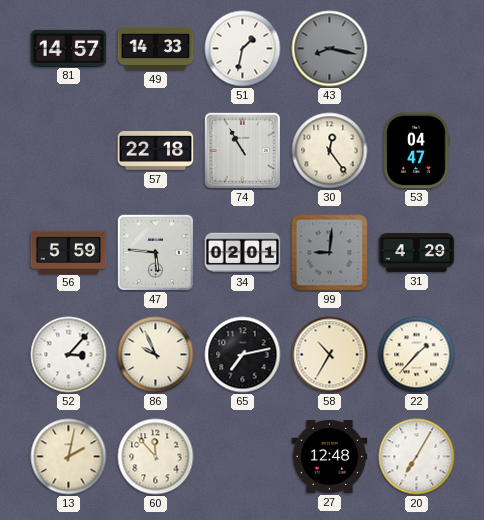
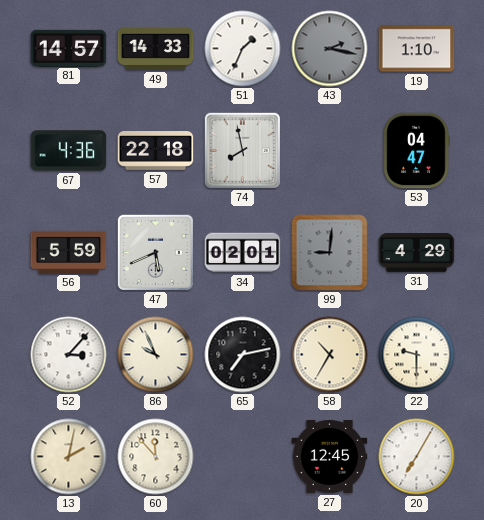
51: 1:32 -> 1:34 (243, 49)
43: 8:17 -> 2:17 (330, 49)
19: none -> 1:10 (417, 49)
67: none -> 4:36 (69, 151)
74: 10:55 -> 7:58 (242, 150)
30: 12:24 -> none (330, 151)
47: 5:46 -> 5:41 (155, 252)
22: 1:37 -> 9:30 (417, 355)
27: 12:48 -> 12:45 (330, 457)
